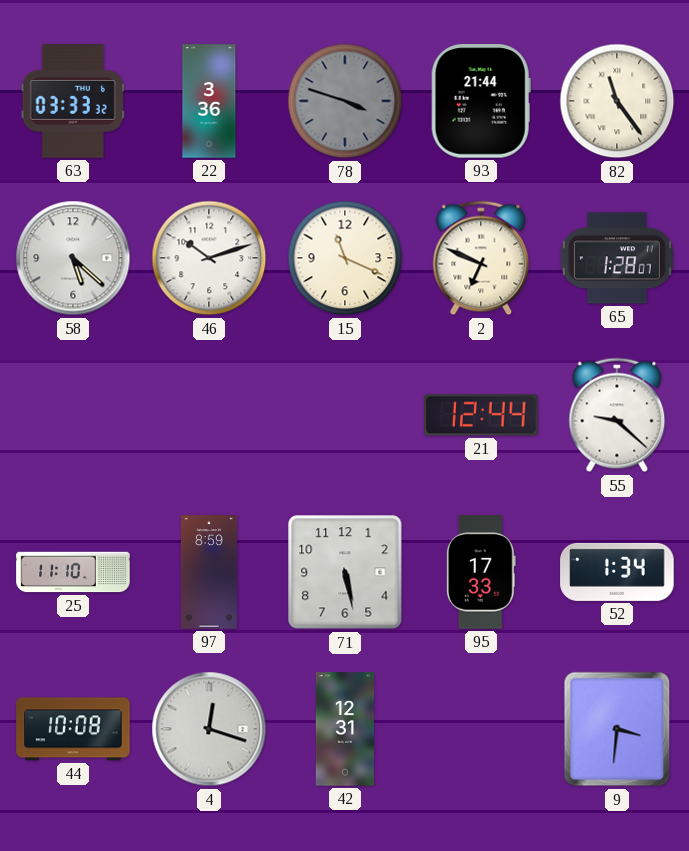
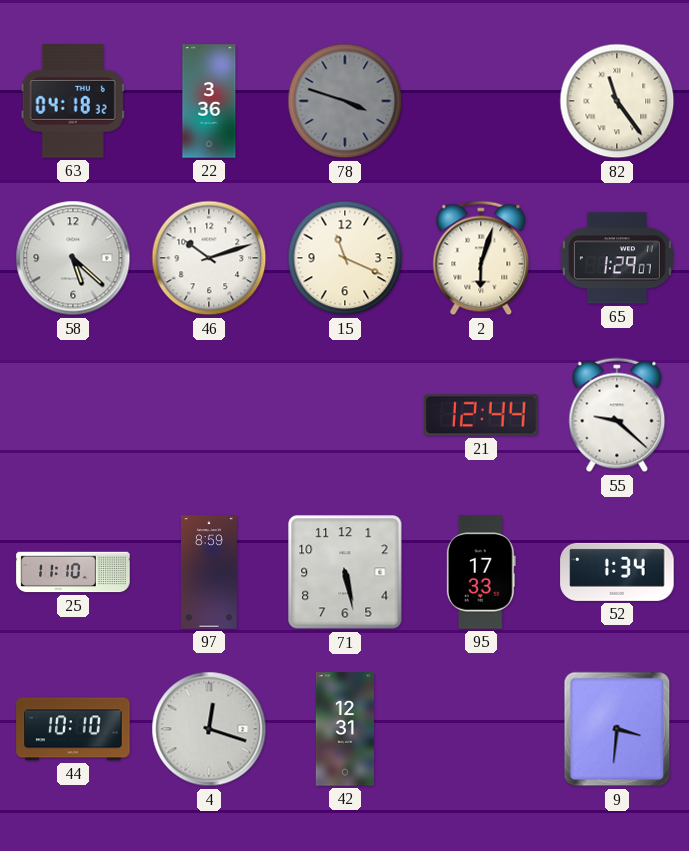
63: 03:33 -> 04:18 (73, 101)
93: 21:44 -> none (481, 101)
2: 6:49 -> 6:03 (481, 258)
65: 1:28 -> 1:29 (617, 258)
44: 10:08 -> 10:10 (73, 729)
